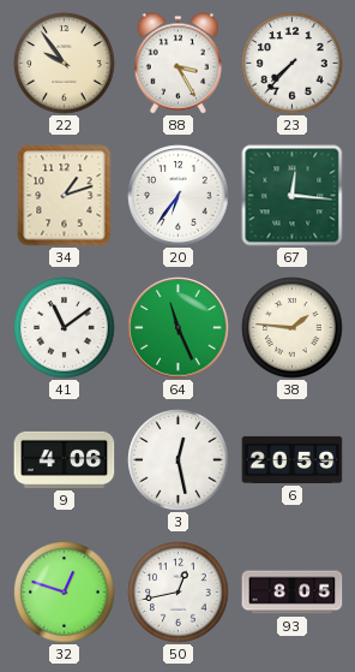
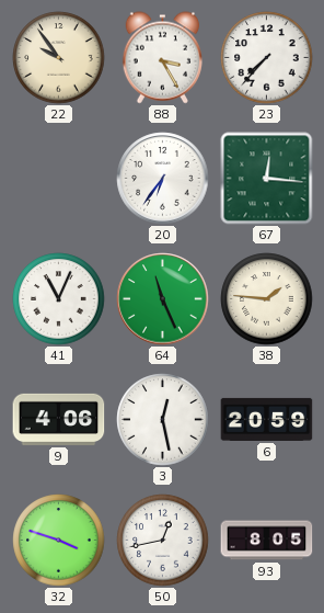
34: 1:12 -> none (65, 196)
41: 11:09 -> 11:04 (59, 299)
32: 12:48 -> 3:48 (59, 541)
